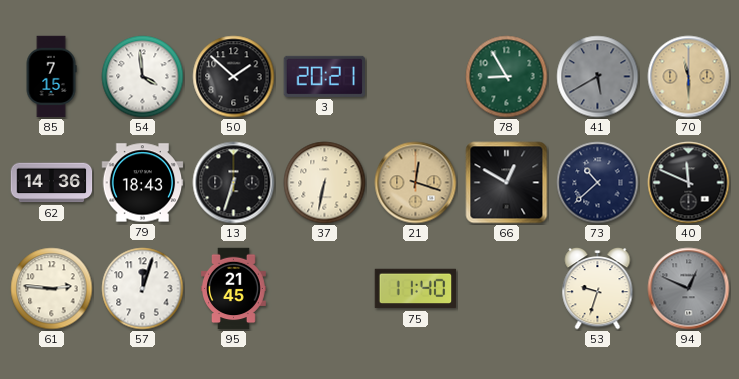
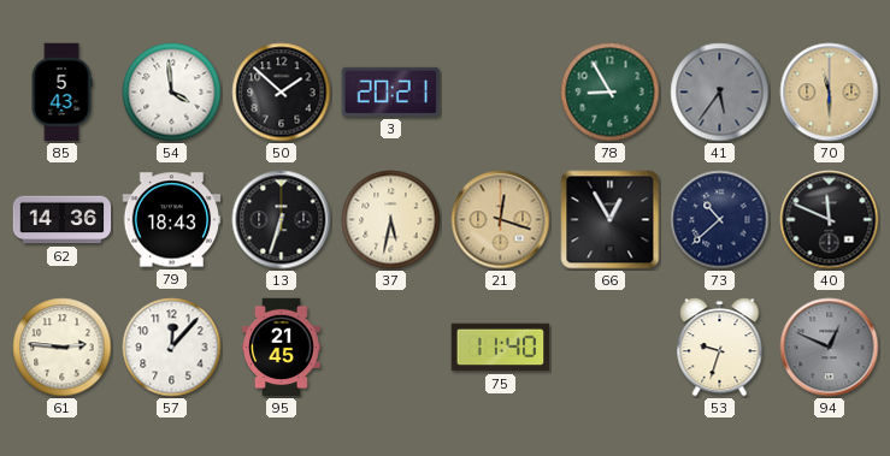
85: 7:15 -> 5:43 (61, 93)
41: 5:40 -> 5:36 (720, 93)
37: 6:32 -> 5:32 (391, 220)
66: 12:50 -> 12:55 (611, 220)
57: 12:03 -> 12:07 (172, 348)
